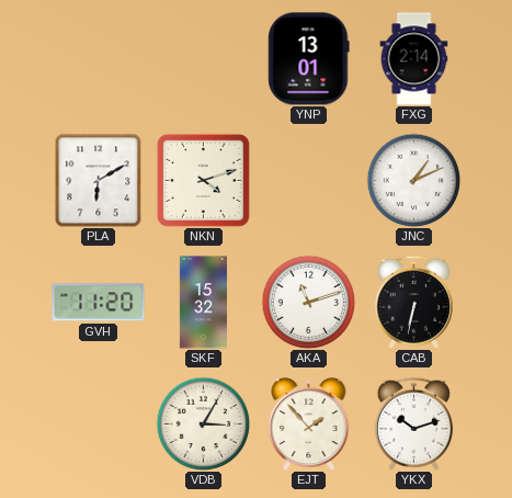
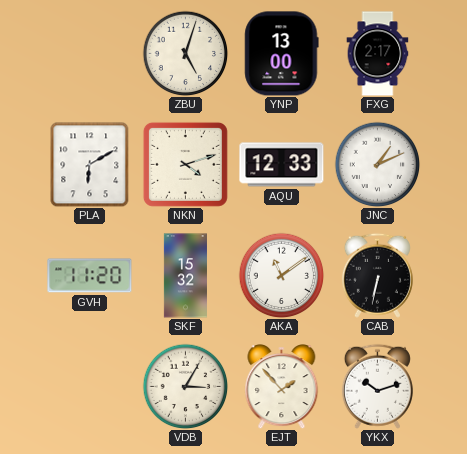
ZBU: none -> 5:03 (185, 53)
YNP: 13:01 -> 13:00 (282, 54)
FXG: 2:14 -> 2:17 (378, 54)
AQU: none -> 12:33 (282, 165)
AKA: 11:12 -> 11:09 (281, 275)
